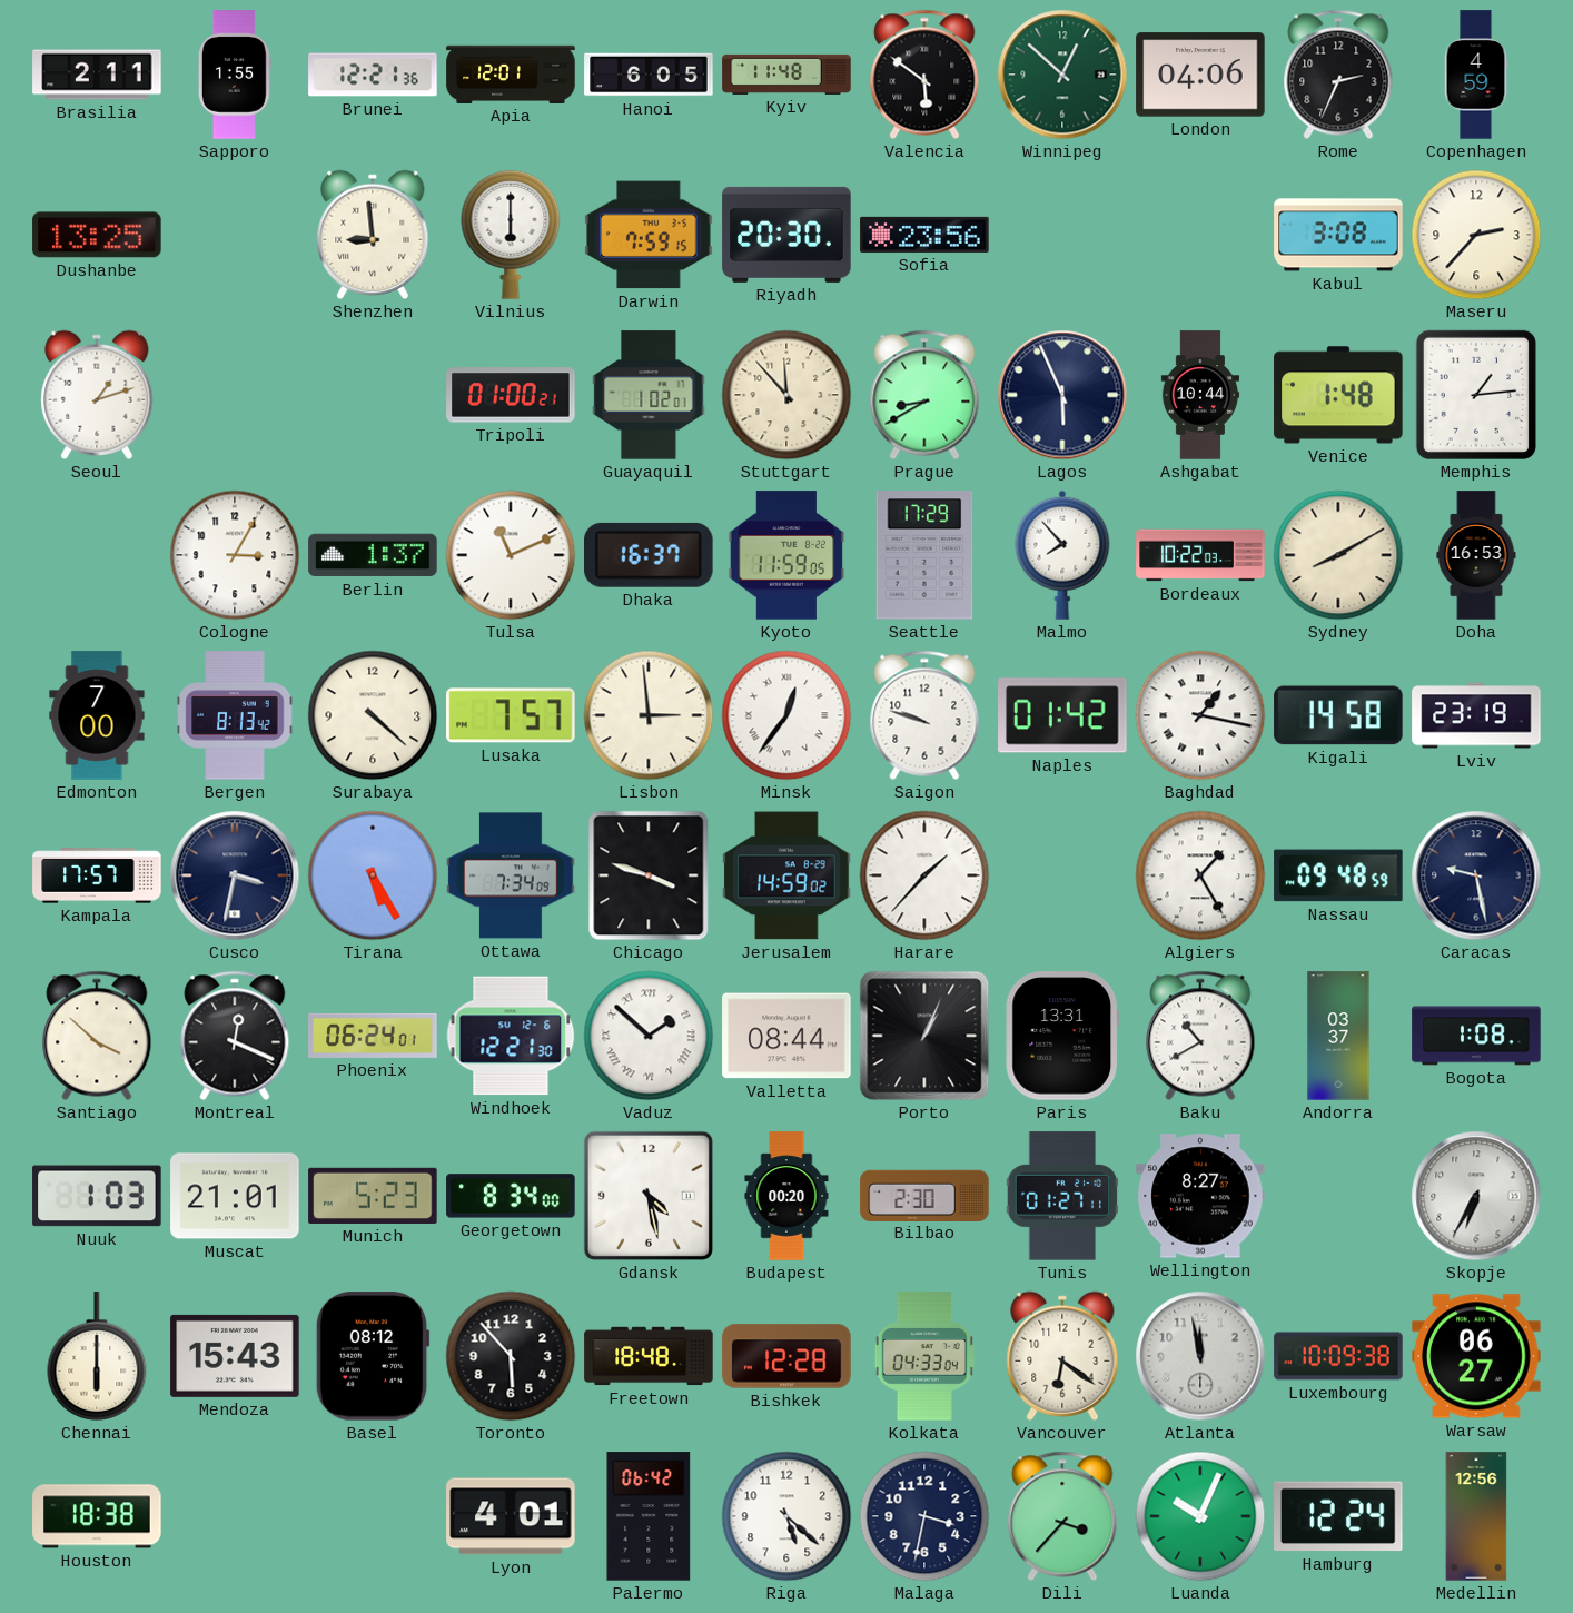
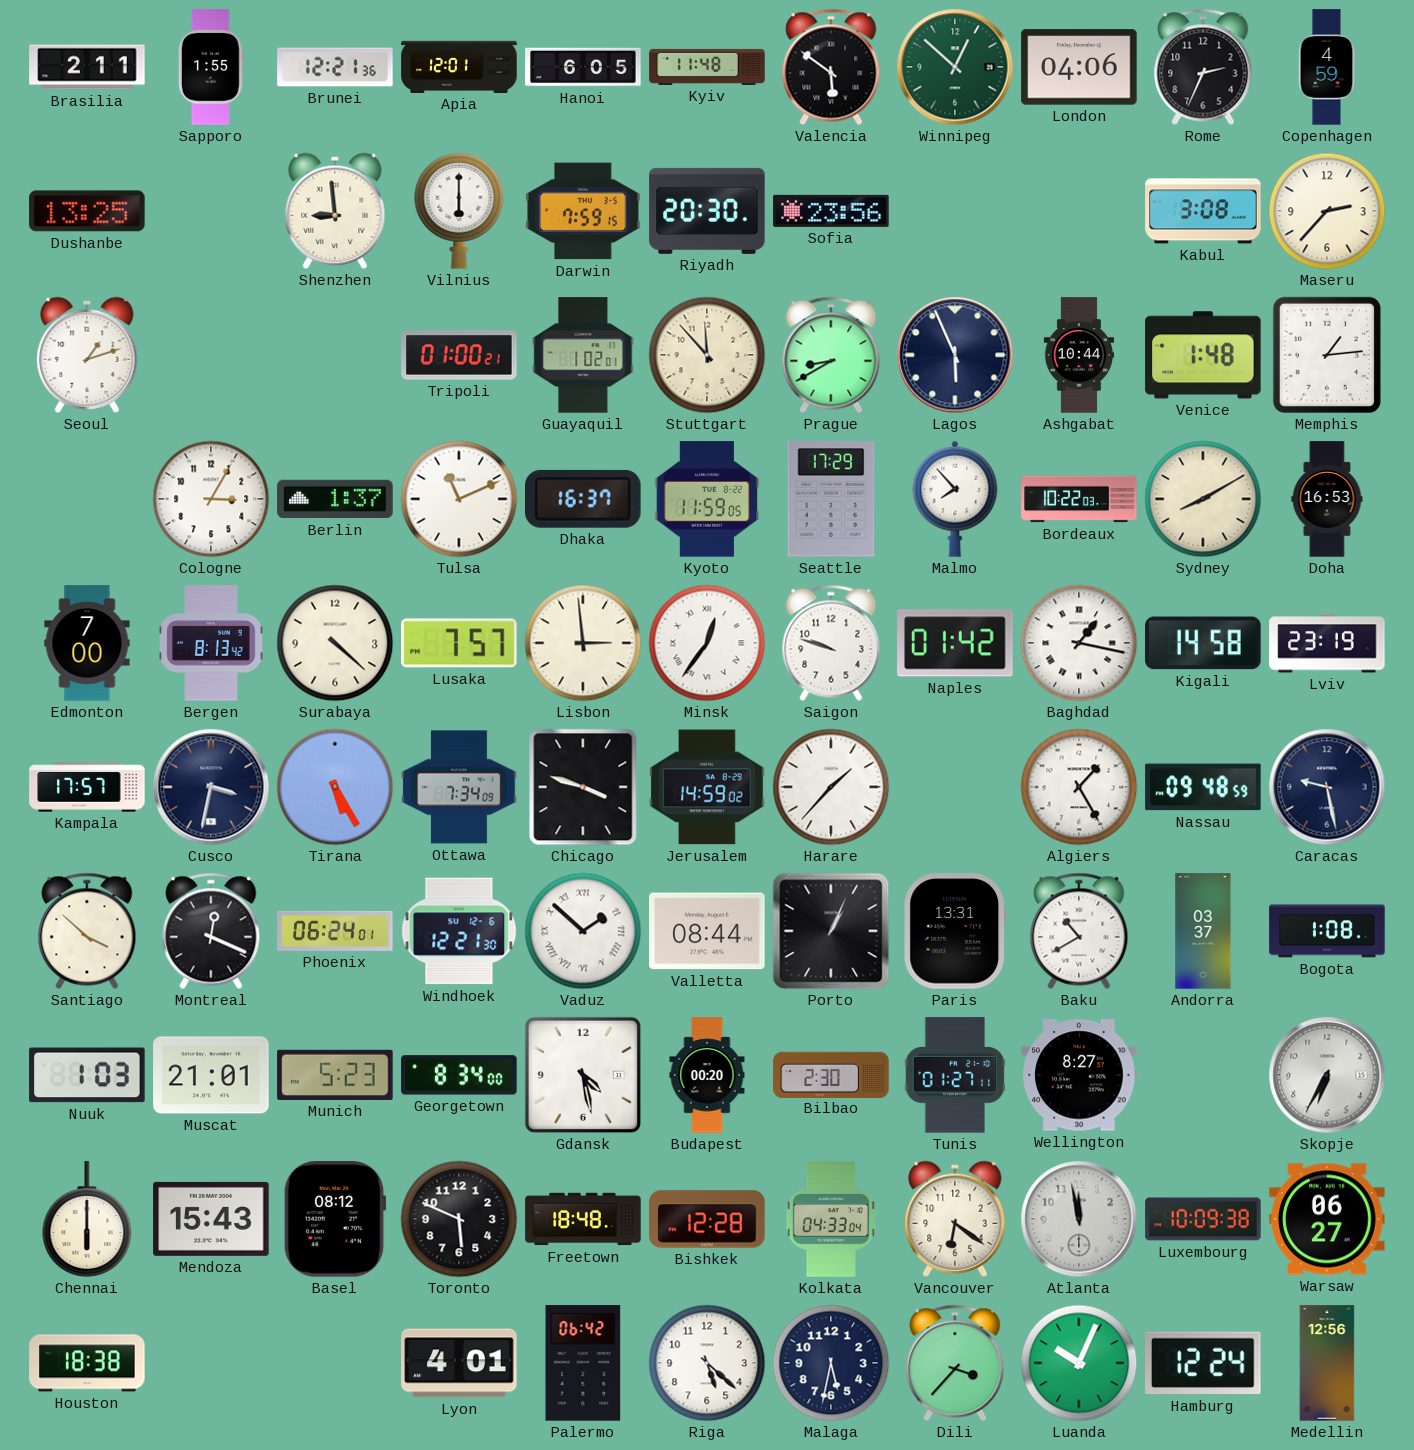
Toronto: 5:53 -> 5:49 (459, 1219)
Malaga: 3:32 -> 5:32 (831, 1363)
